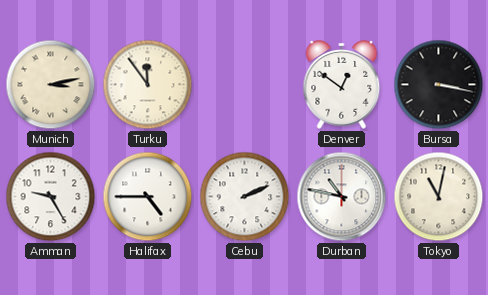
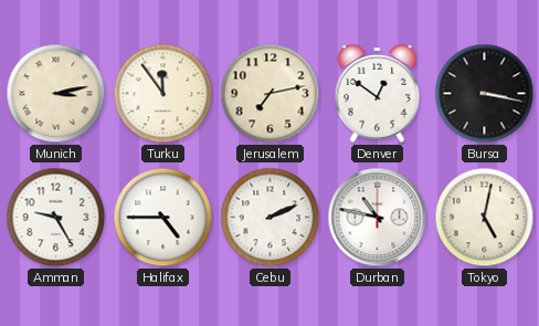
Jerusalem: none -> 7:13 (271, 94)
Tokyo: 11:02 -> 5:02 (485, 218)
